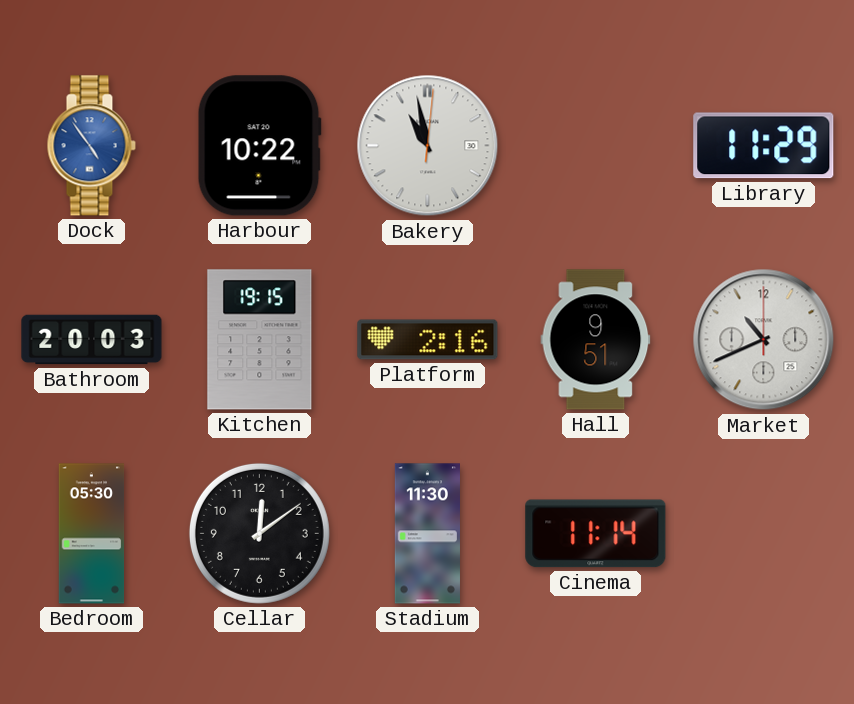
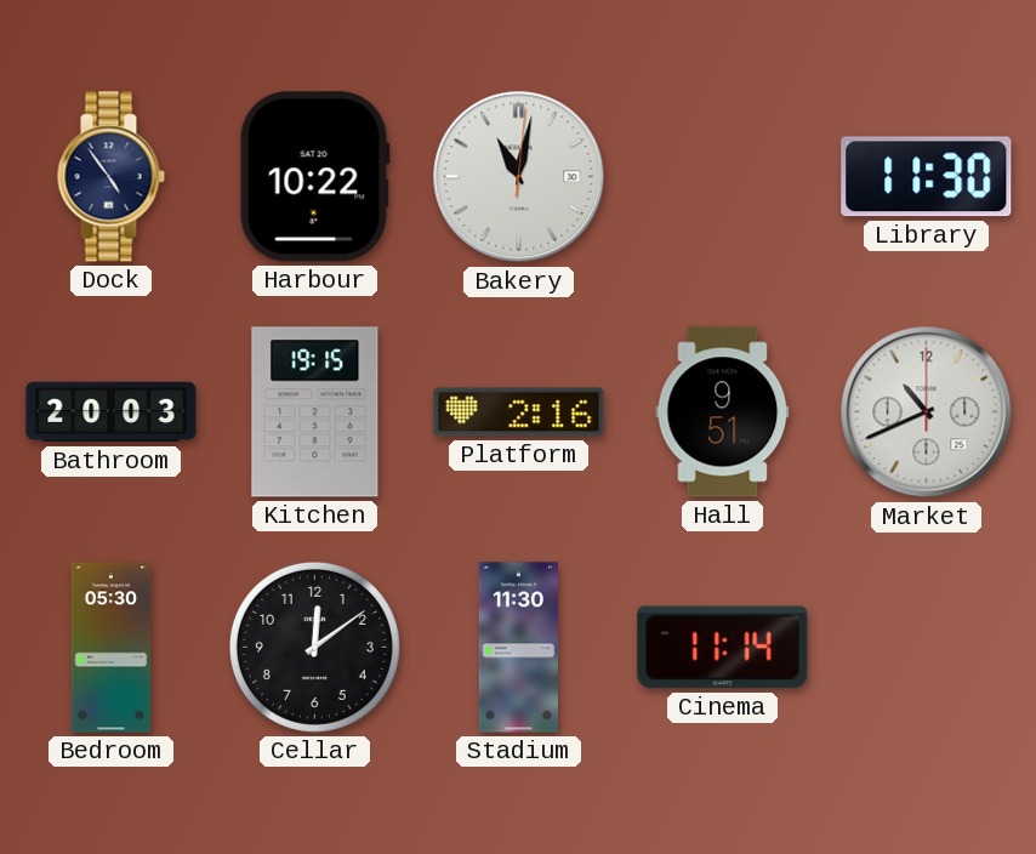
Dock dial: blue -> navy (110, 177)
Bakery: 10:58 -> 11:02 (519, 177)
Library: 11:29 -> 11:30 (927, 177)
